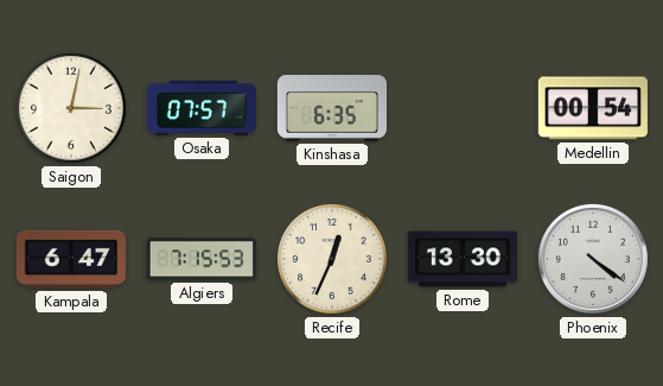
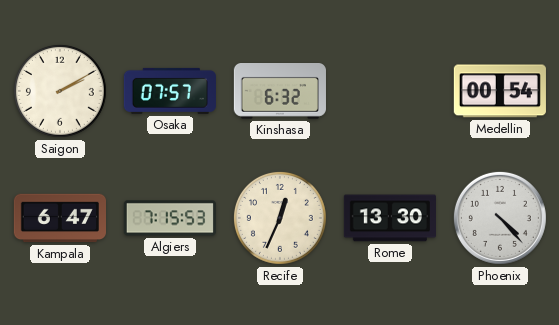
Saigon: 3:02 -> 2:10 (60, 91)
Kinshasa: 6:35 -> 6:32 (280, 92)
Phoenix: 4:21 -> 4:23 (500, 218)
